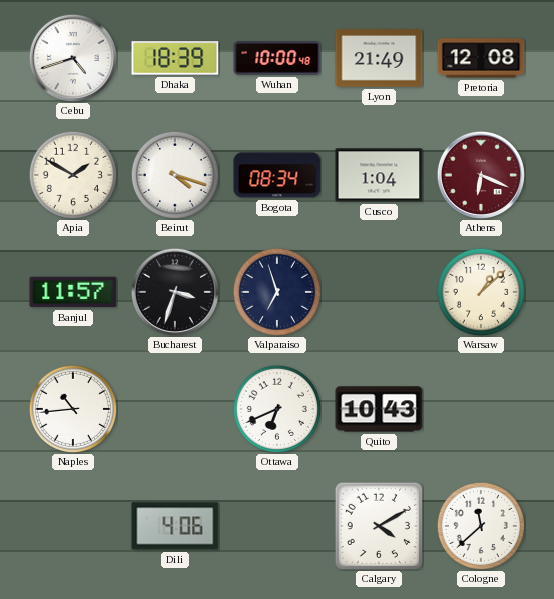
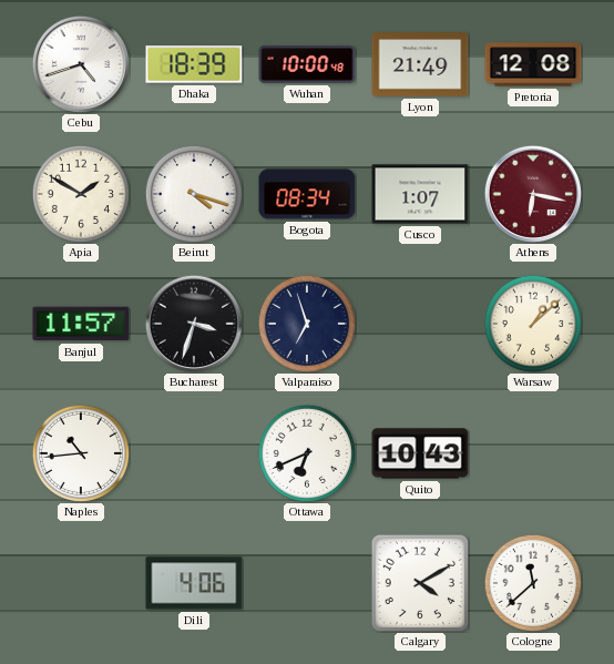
Cusco: 1:04 -> 1:07 (420, 194)
Athens: 6:19 -> 6:17 (533, 194)
